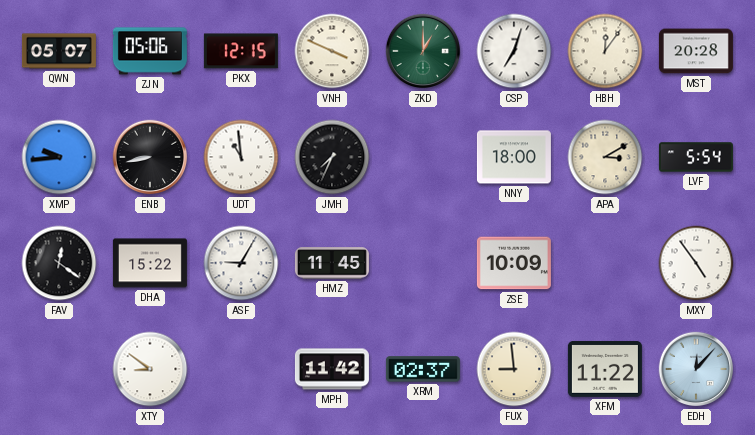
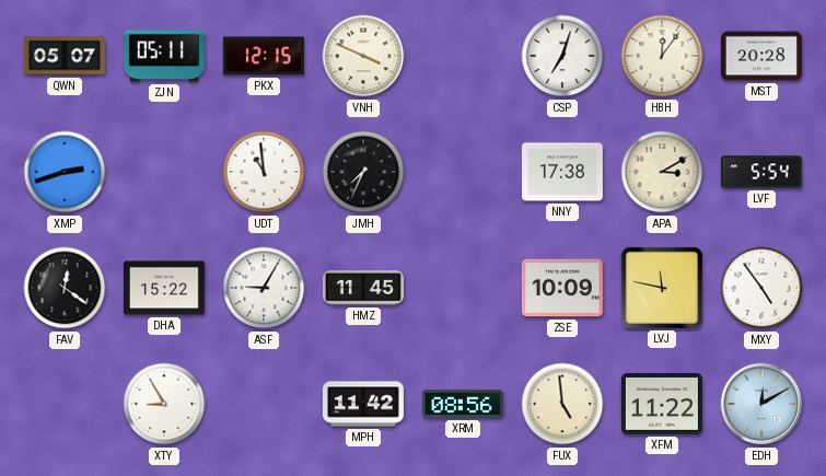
ZJN: 05:06 -> 05:11 (164, 56)
ZKD: 1:00 -> none (423, 51)
XMP: 9:44 -> 2:42 (65, 172)
ENB: 8:43 -> none (150, 157)
NNY: 18:00 -> 17:38 (562, 172)
LVJ: none -> 11:47 (662, 288)
XTY: 8:51 -> 8:55 (164, 404)
XRM: 02:37 -> 08:56 (463, 404)
FUX: 8:59 -> 4:59 (562, 404)
EDH: 12:07 -> 12:10 (761, 404)
